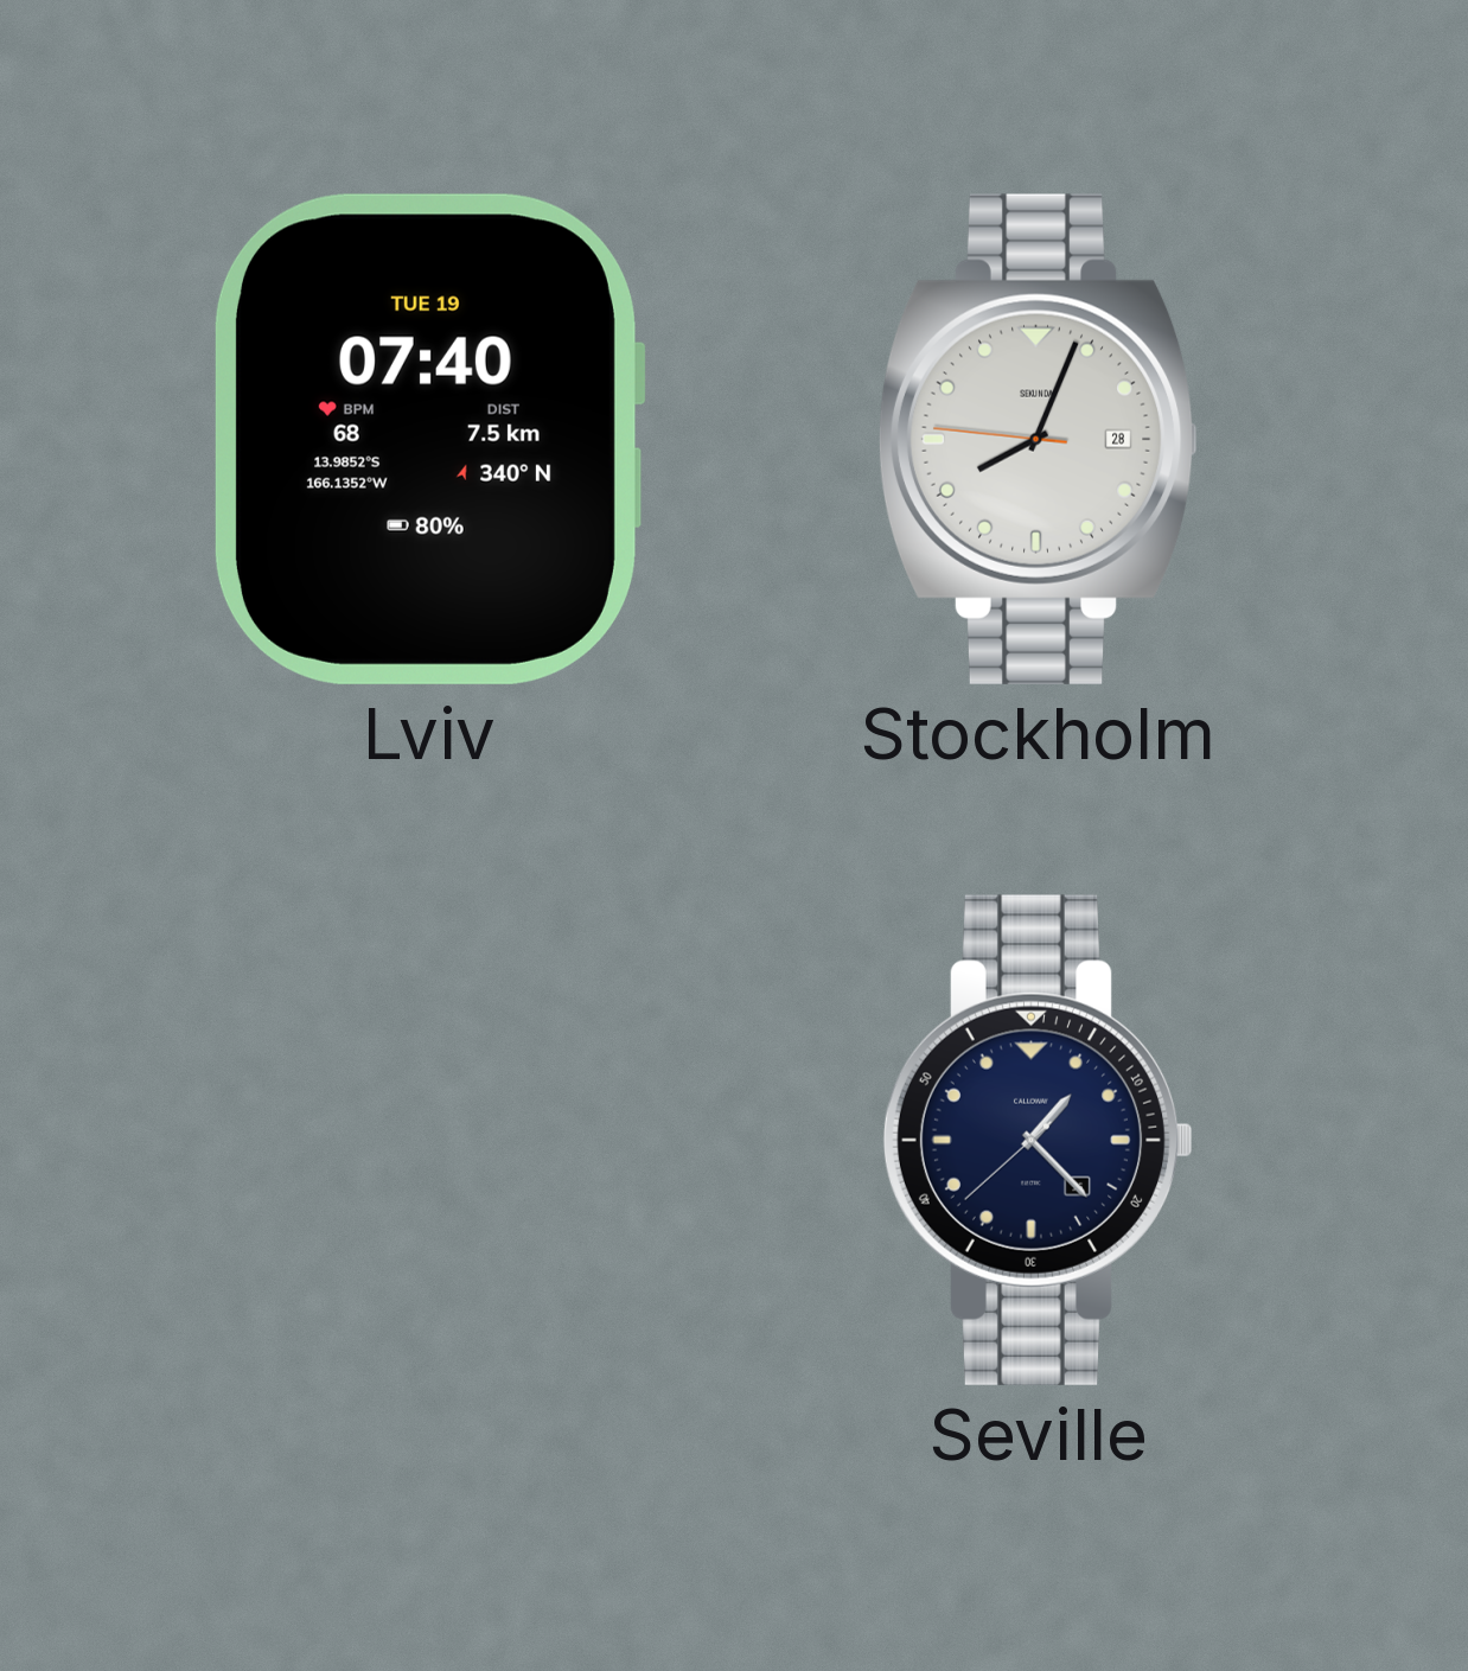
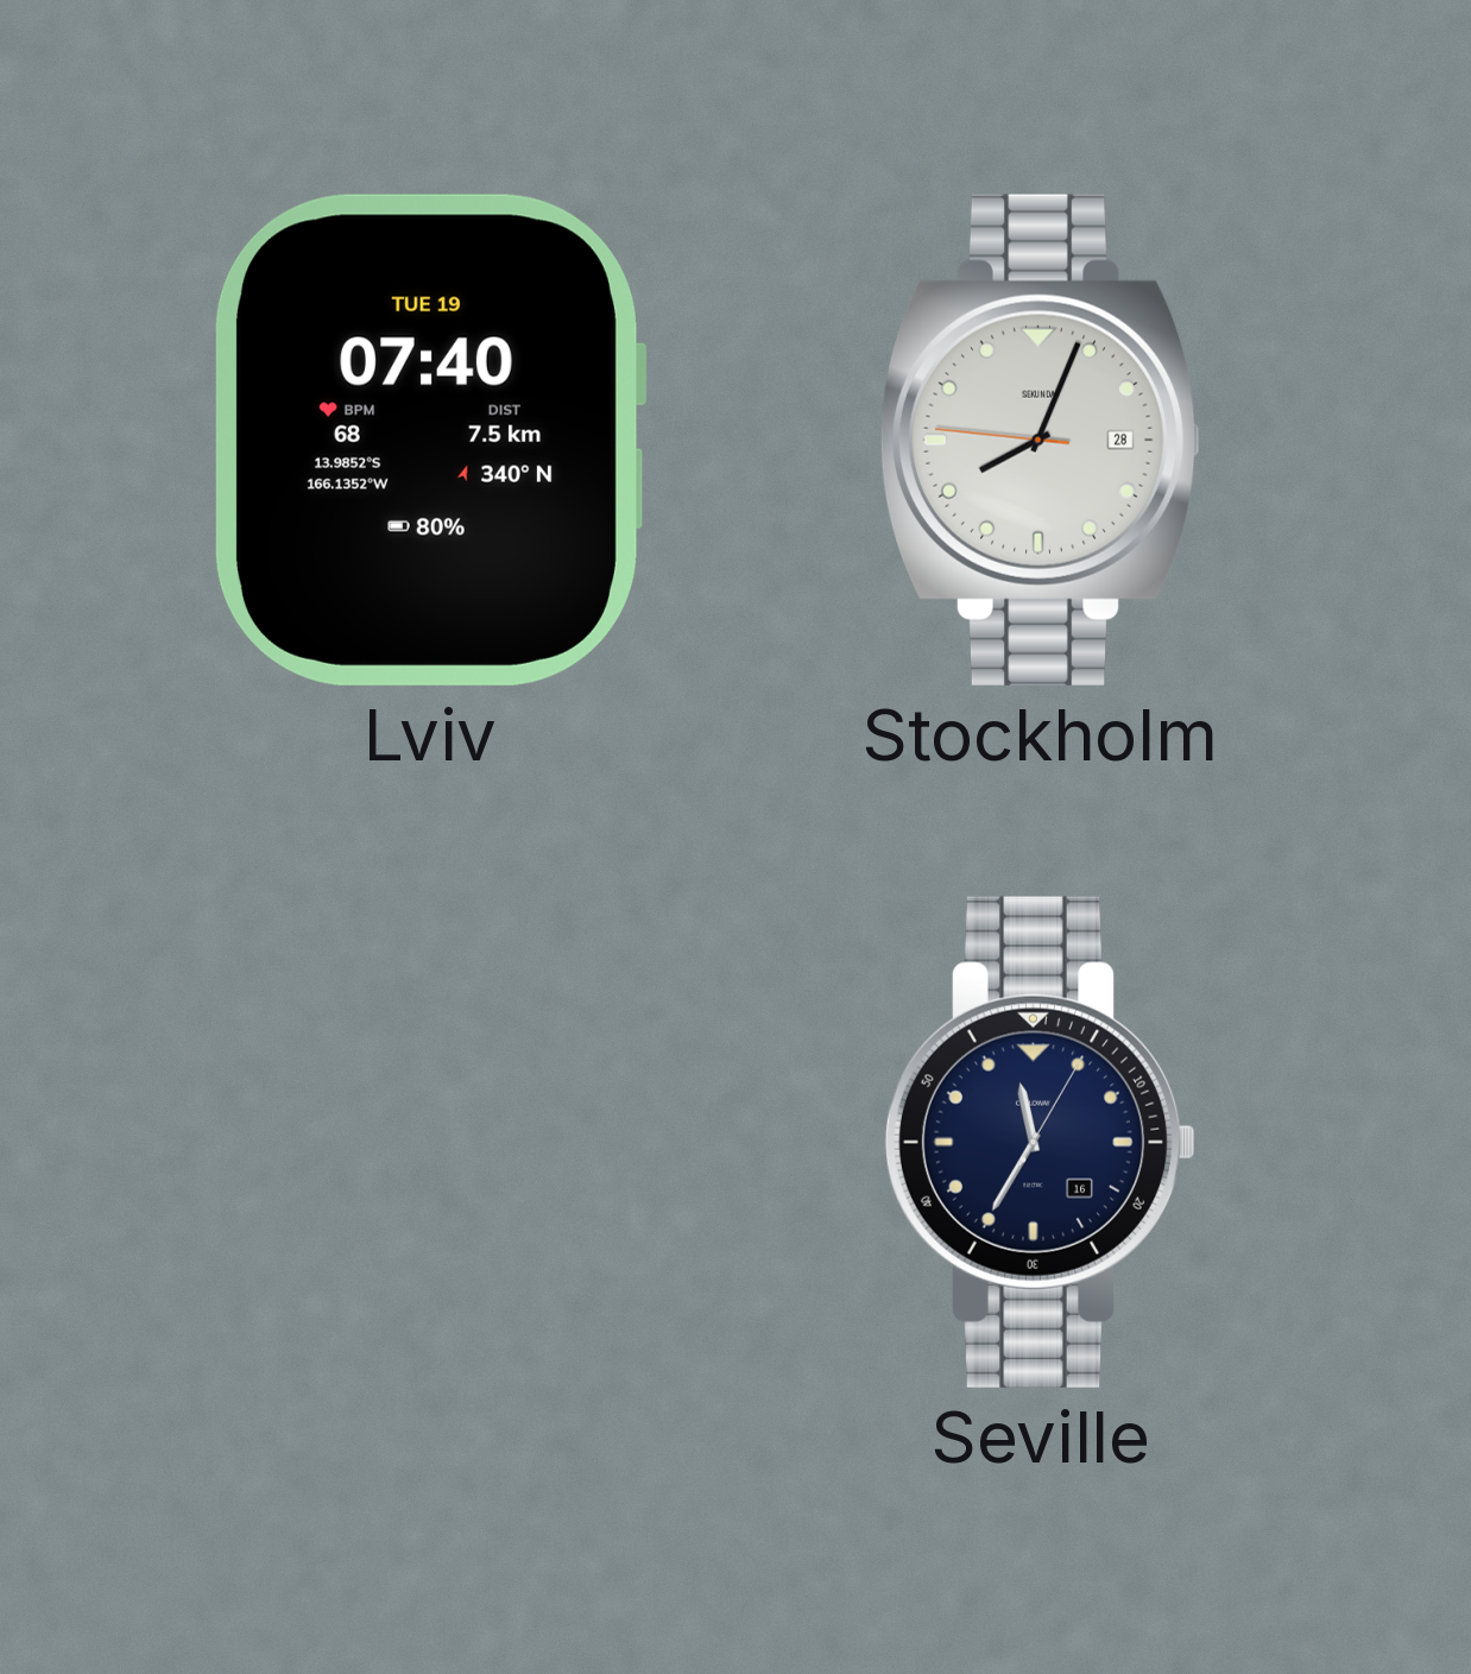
Seville: 1:22 -> 11:35 (1041, 1142)
